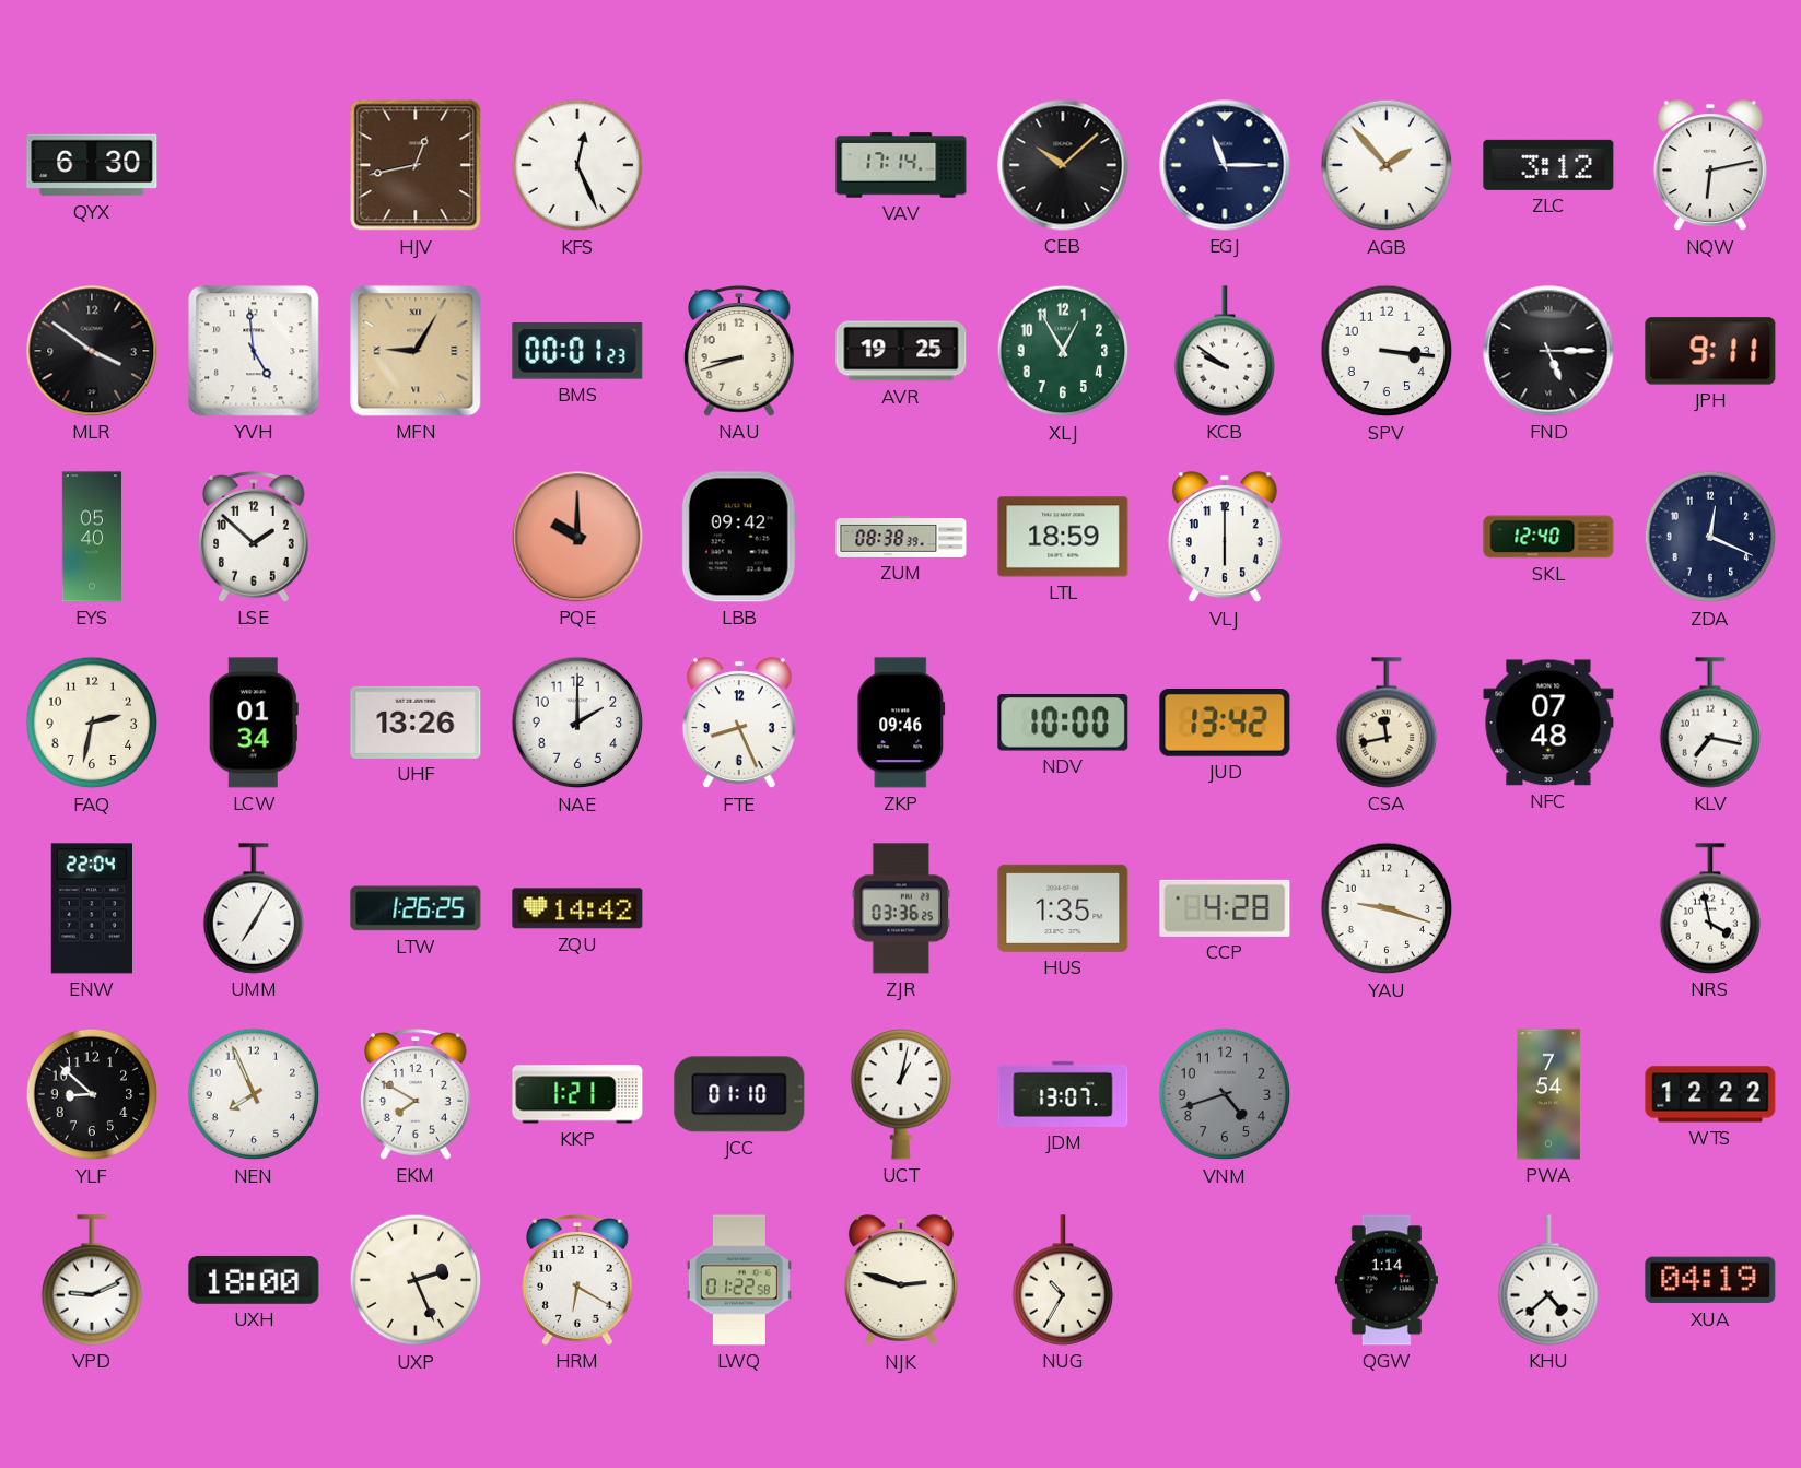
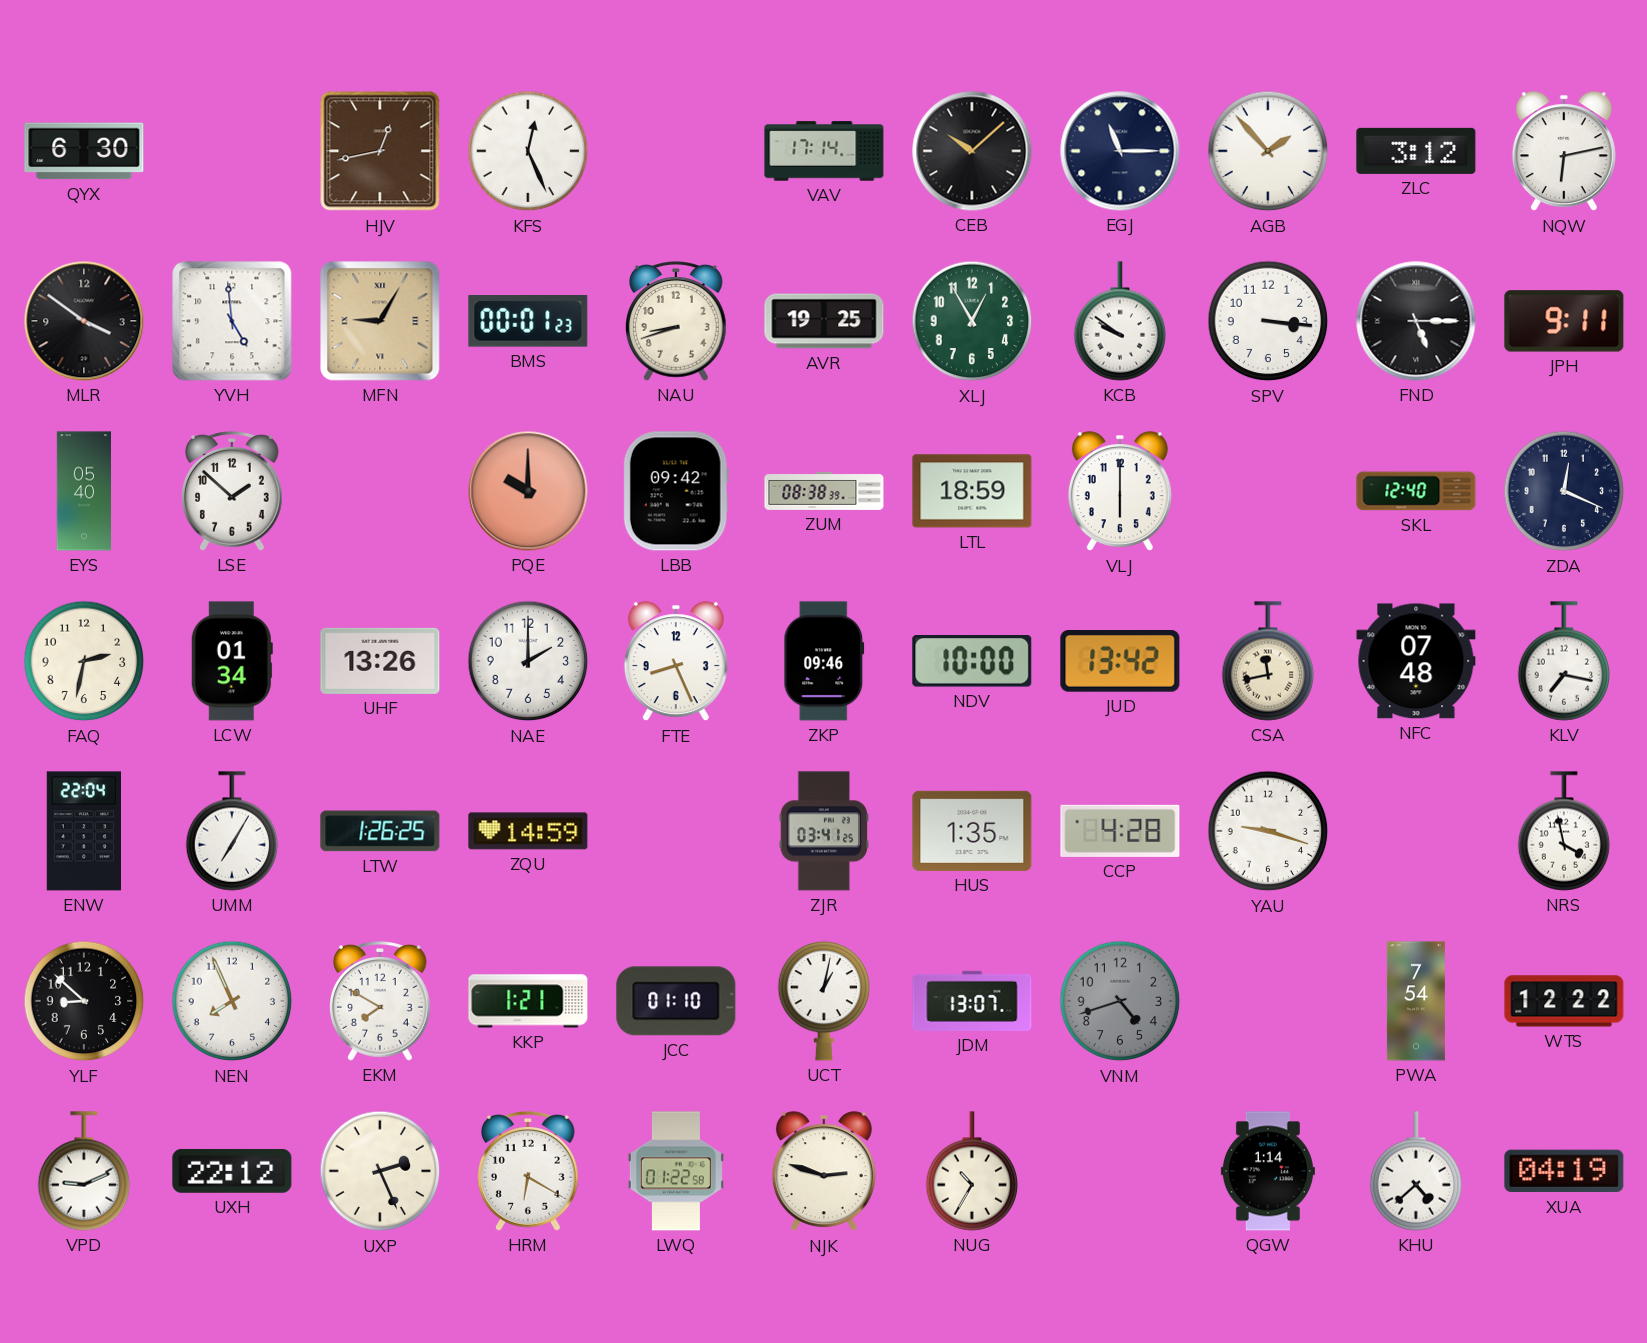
ZQU: 14:42 -> 14:59 (528, 831)
ZJR: 03:36 -> 03:41 (823, 831)
UXH: 18:00 -> 22:12 (232, 1171)
